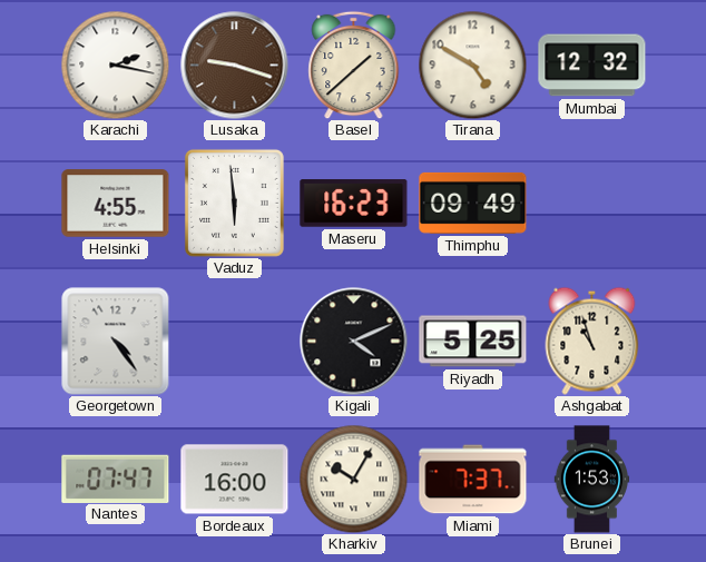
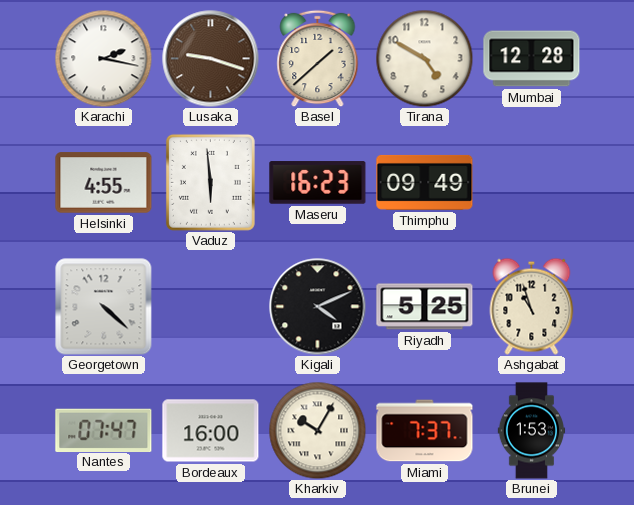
Mumbai: 12:32 -> 12:28 (532, 59)
Georgetown: 4:24 -> 4:22 (104, 307)
